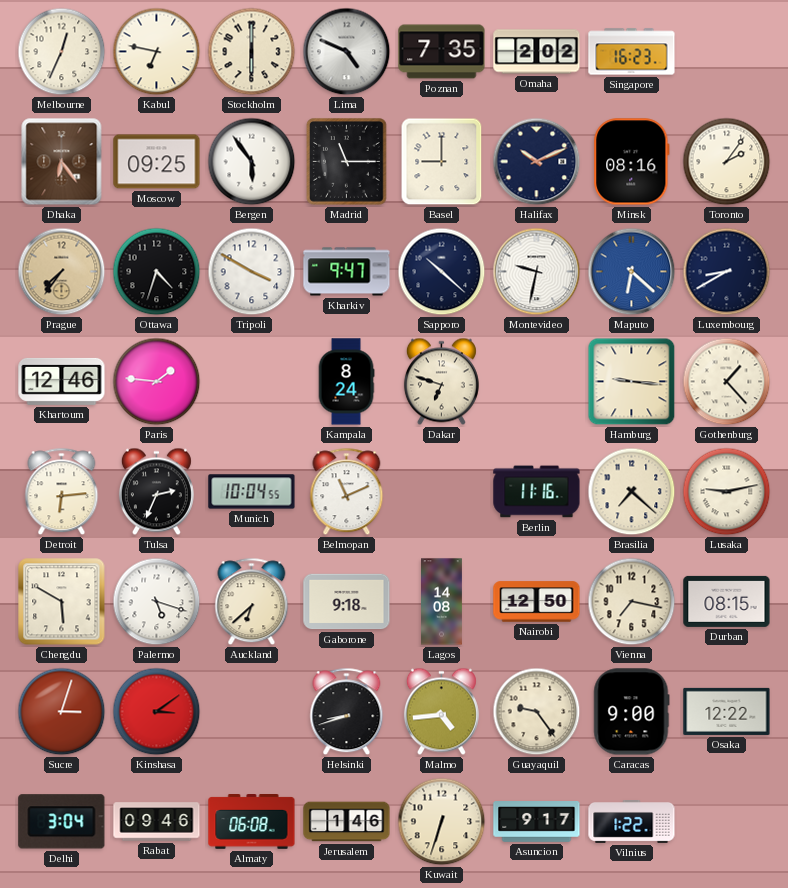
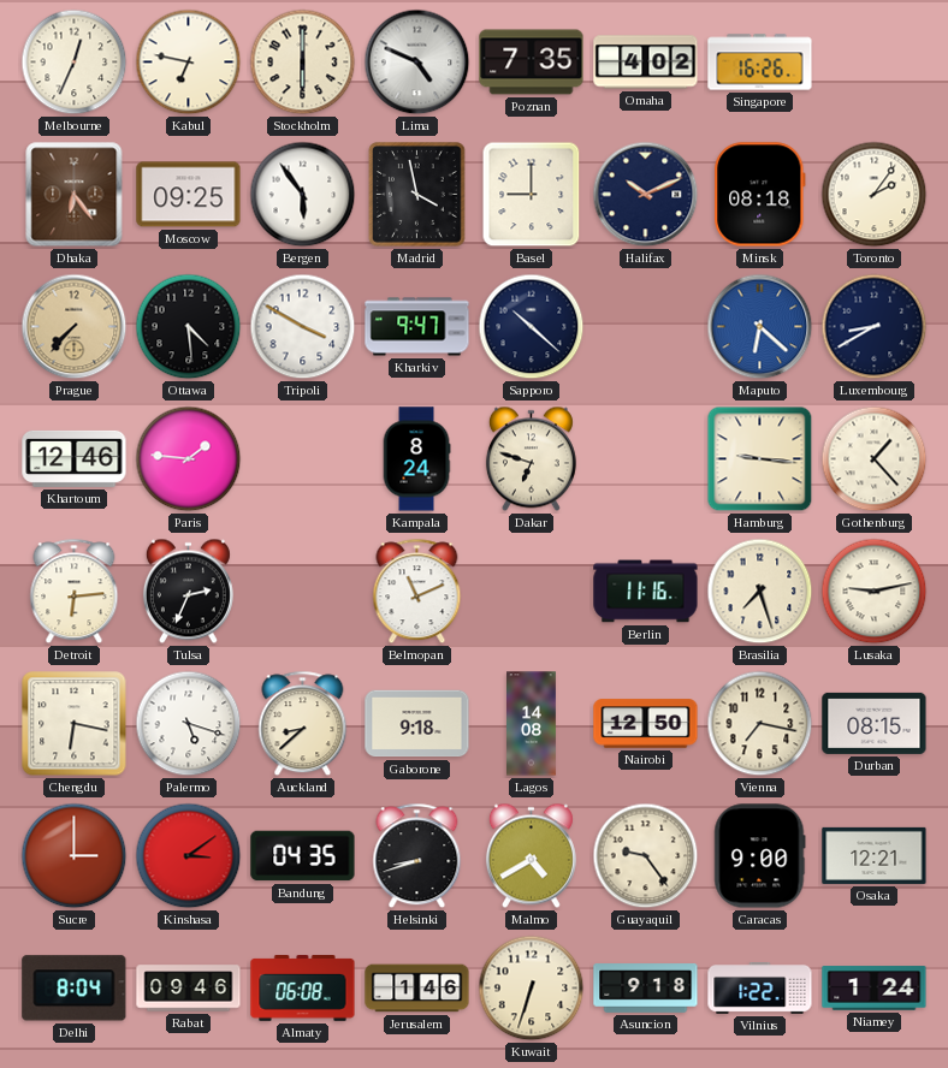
Omaha: 2:02 -> 4:02 (646, 63)
Singapore: 16:23 -> 16:26 (760, 63)
Madrid: 11:15 -> 3:58 (417, 195)
Minsk: 08:16 -> 08:18 (760, 195)
Prague: 7:36 -> 7:37 (75, 327)
Ottawa: 4:33 -> 4:29 (189, 327)
Montevideo: 9:32 -> none (537, 272)
Munich: 10:04 -> none (252, 492)
Brasilia: 7:22 -> 7:27 (760, 592)
Chengdu: 5:50 -> 6:17 (75, 724)
Auckland: 6:38 -> 8:38 (303, 724)
Sucre: 3:03 -> 3:00 (75, 856)
Bandung: none -> 04:35 (303, 856)
Malmo: 4:44 -> 4:40 (531, 856)
Osaka: 12:22 -> 12:21 (875, 855)
Delhi: 3:04 -> 8:04 (75, 989)
Asuncion: 9:17 -> 9:18 (646, 989)
Niamey: none -> 1:24 (875, 989)
